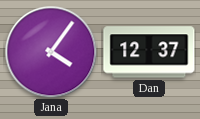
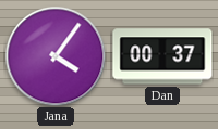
Dan: 12:37 -> 00:37 (162, 56)
